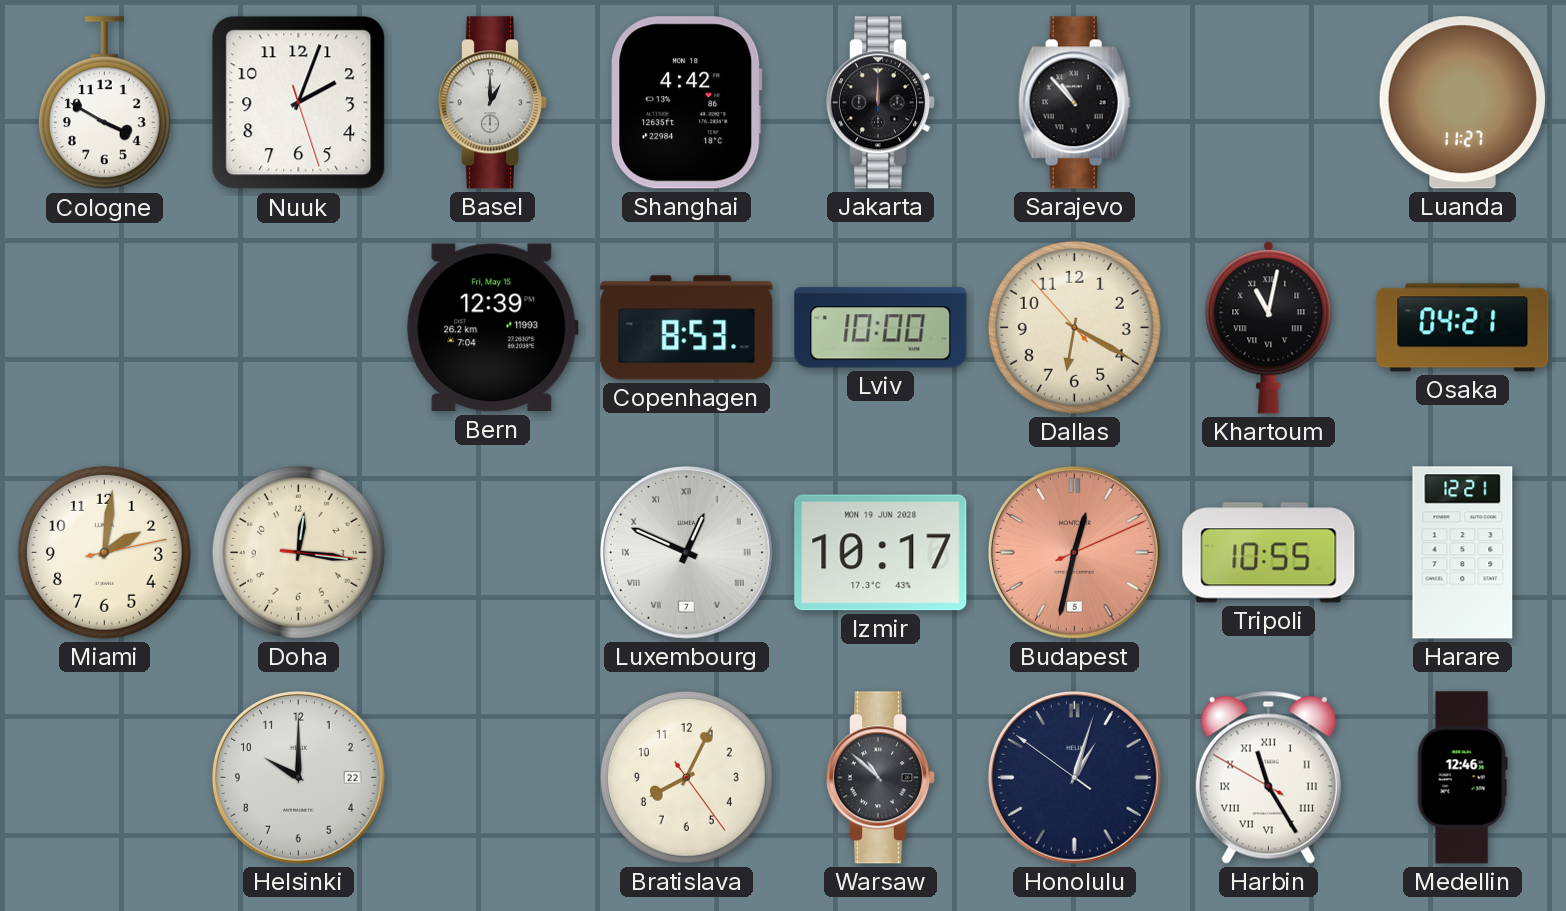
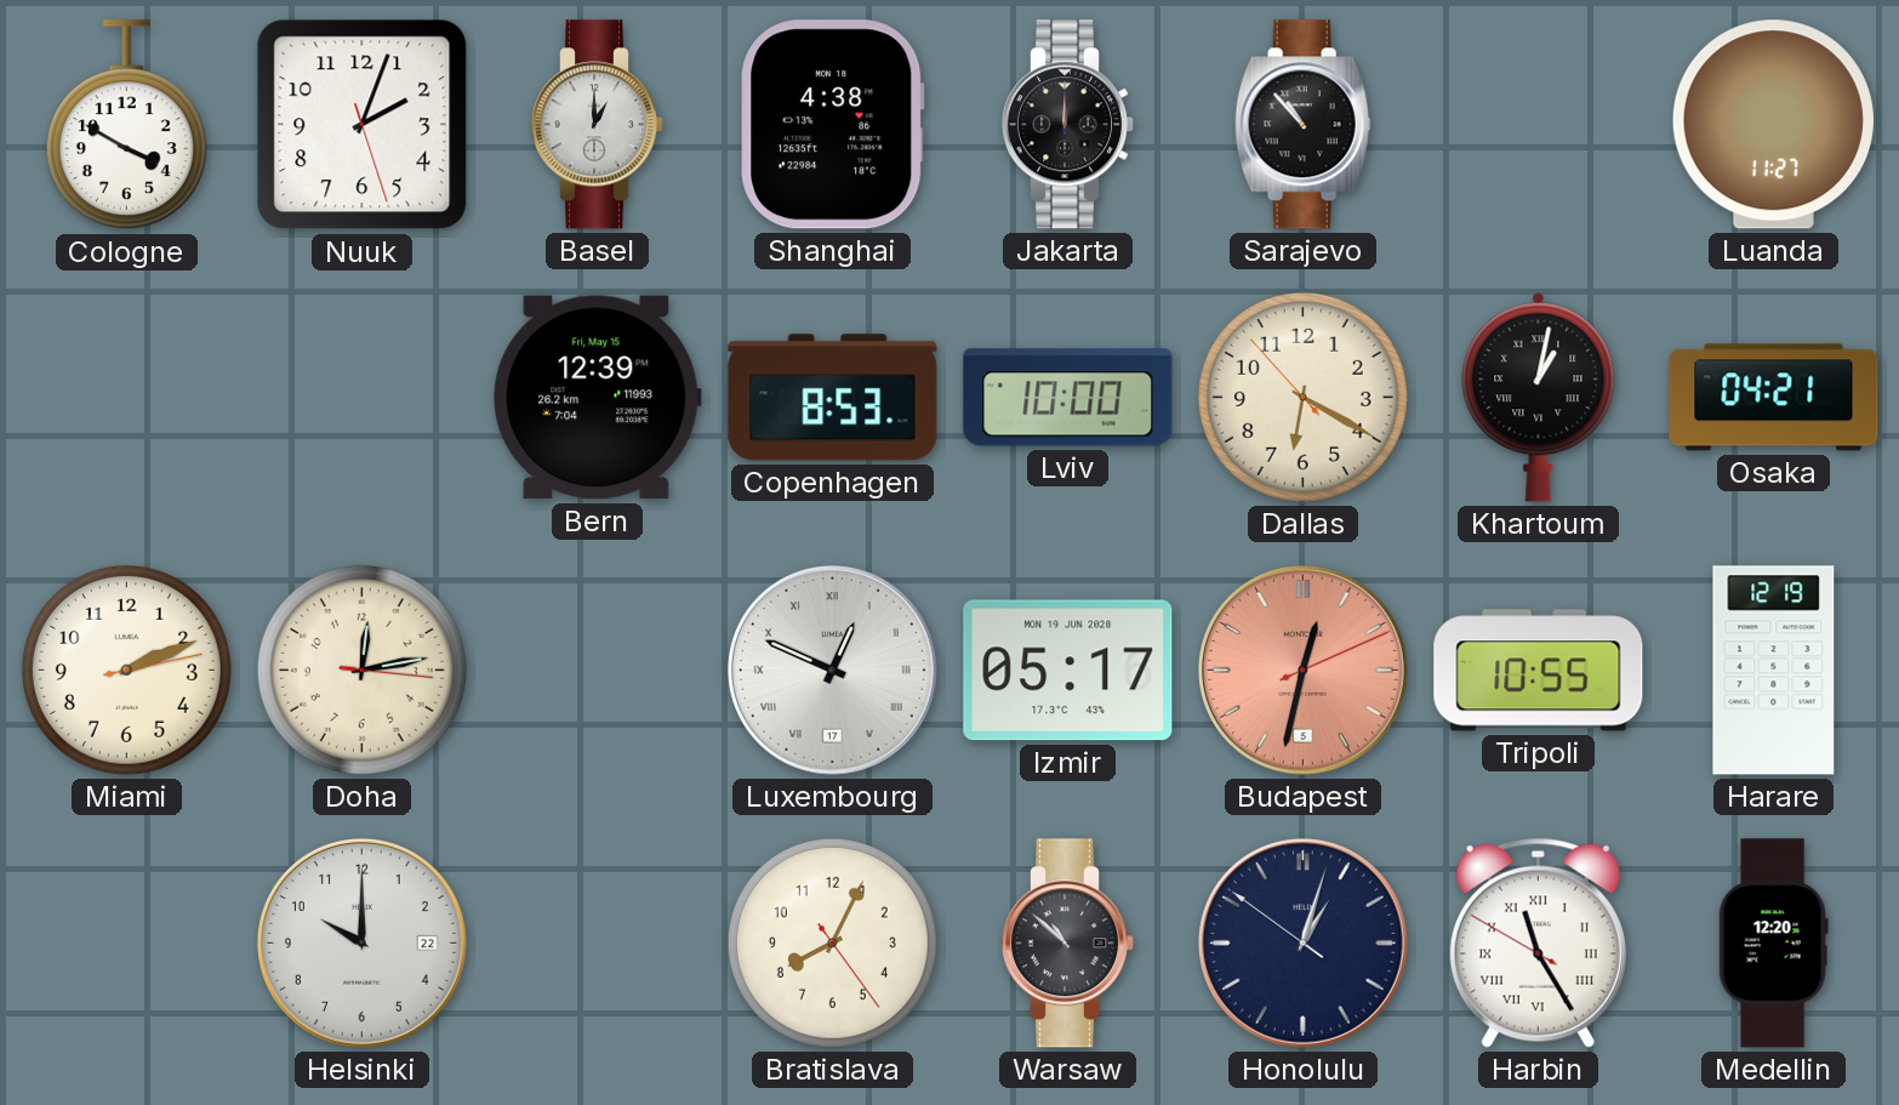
Shanghai: 4:42 -> 4:38 (833, 125)
Khartoum: 11:02 -> 1:02 (1539, 398)
Miami: 2:01 -> 2:11 (126, 670)
Doha: 12:16 -> 12:13 (361, 670)
Luxembourg date: 7 -> 17 (832, 670)
Izmir: 10:17 -> 05:17 (1068, 671)
Harare: 12:21 -> 12:19 (1774, 671)
Medellin: 12:46 -> 12:20 (1773, 944)
